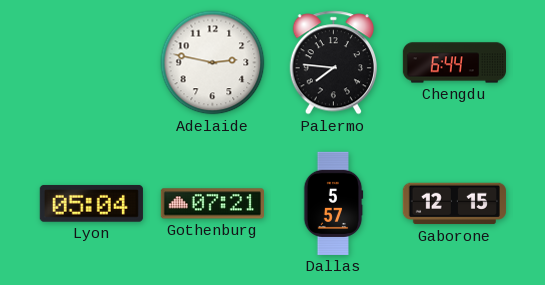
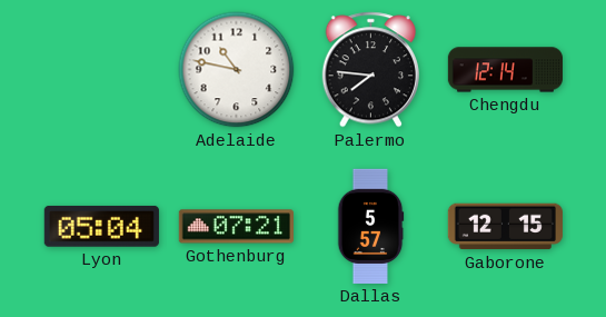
Adelaide: 2:47 -> 10:47 (237, 70)
Chengdu: 6:44 -> 12:14 (505, 70)
